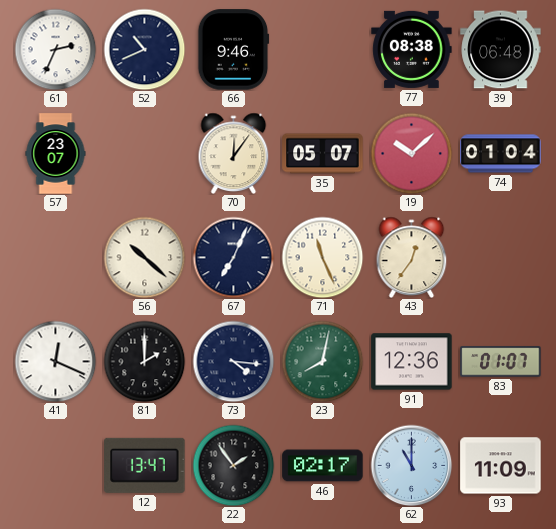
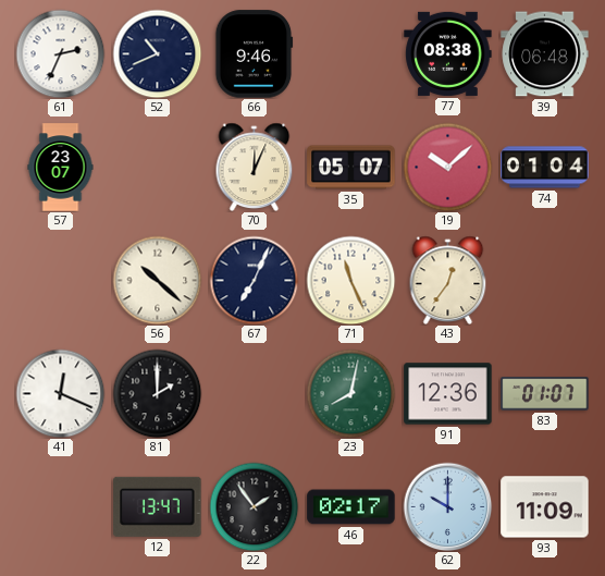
70: 12:06 -> 12:04 (255, 167)
73: 4:16 -> none (233, 361)
62: 11:00 -> 10:00 (447, 506)
